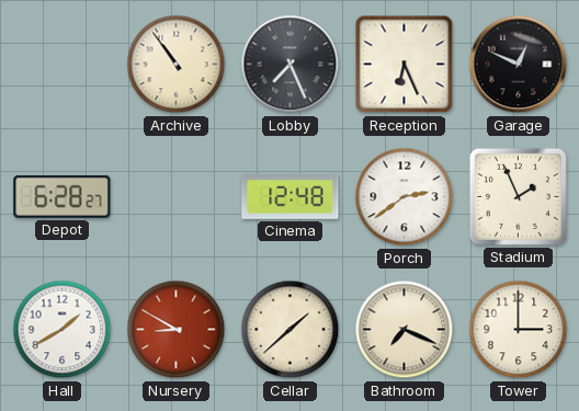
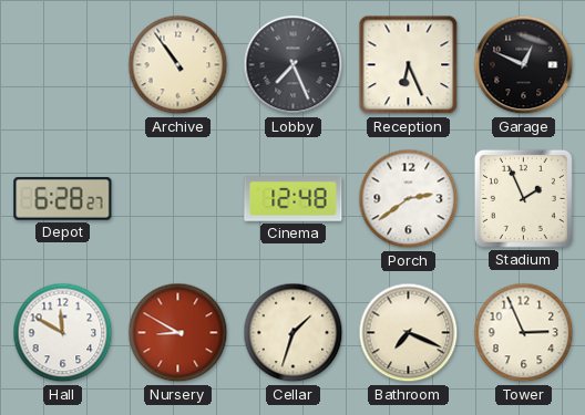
Hall: 1:40 -> 11:50 (63, 333)
Cellar: 1:38 -> 1:33 (294, 333)
Tower: 3:00 -> 2:56 (524, 333)
